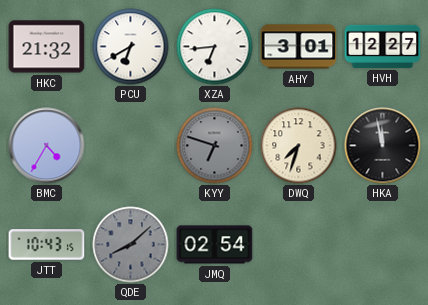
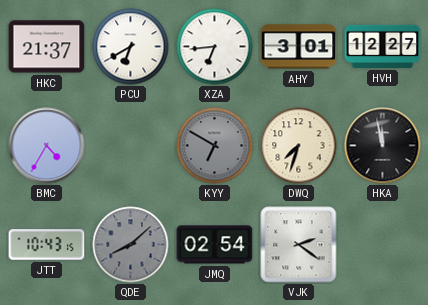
HKC: 21:32 -> 21:37 (47, 47)
KYY: 6:48 -> 6:50 (215, 146)
VJK: none -> 2:21 (299, 245)
